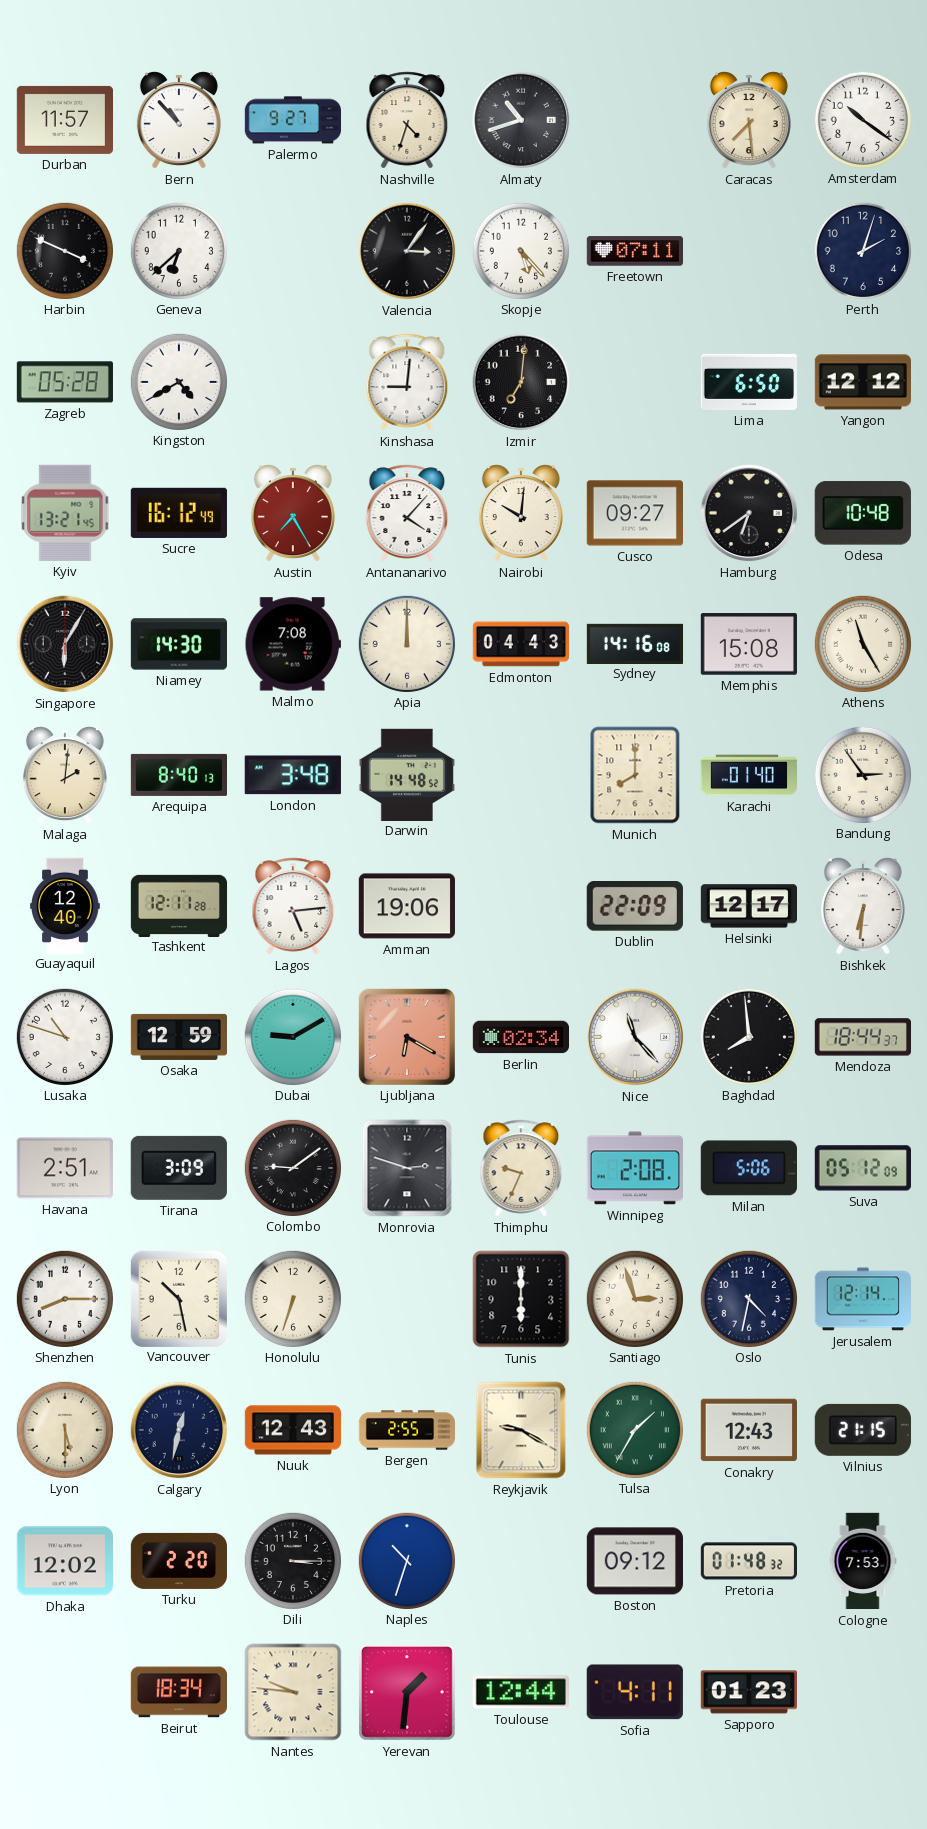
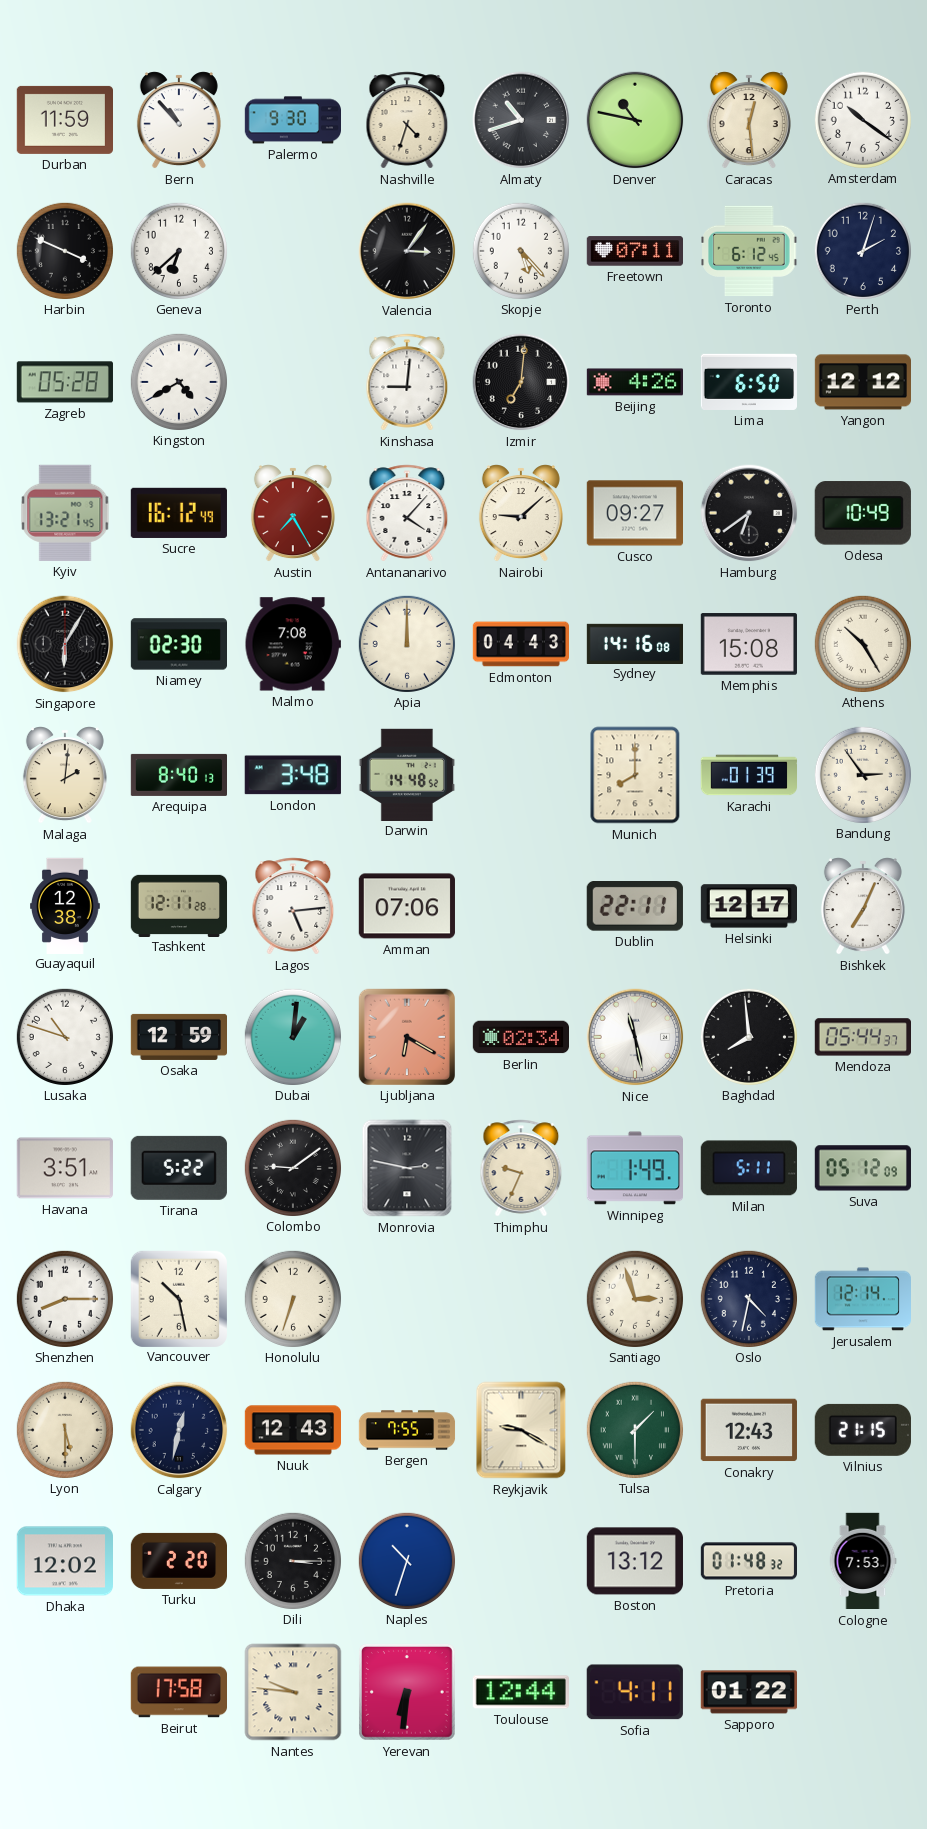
Durban: 11:57 -> 11:59 (64, 120)
Palermo: 9:27 -> 9:30 (292, 120)
Denver: none -> 10:47 (635, 120)
Caracas: 7:29 -> 12:29 (749, 120)
Toronto: none -> 6:12 (749, 251)
Beijing: none -> 4:26 (634, 382)
Nairobi: 10:01 -> 9:08 (521, 513)
Odesa: 10:48 -> 10:49 (863, 513)
Niamey: 14:30 -> 02:30 (178, 644)
Athens: 11:25 -> 10:25 (862, 643)
Karachi: 01:40 -> 01:39 (749, 775)
Guayaquil: 12:40 -> 12:38 (66, 905)
Amman: 19:06 -> 07:06 (407, 906)
Dublin: 22:09 -> 22:11 (635, 906)
Bishkek: 6:31 -> 7:04 (863, 906)
Dubai: 9:10 -> 1:01 (292, 1036)
Nice: 11:23 -> 11:28 (635, 1037)
Mendoza: 18:44 -> 05:44 (862, 1037)
Havana: 2:51 -> 3:51 (65, 1168)
Tirana: 3:09 -> 5:22 (179, 1168)
Monrovia: 2:48 -> 2:47 (407, 1168)
Winnipeg: 2:08 -> 1:49 (634, 1168)
Milan: 5:06 -> 5:11 (749, 1168)
Tunis: 6:00 -> none (521, 1299)
Bergen: 2:55 -> 7:55 (407, 1430)
Tulsa: 1:35 -> 1:30 (634, 1429)
Boston: 09:12 -> 13:12 (634, 1561)
Beirut: 18:34 -> 17:58 (178, 1692)
Yerevan: 1:31 -> 6:31 (408, 1693)
Sapporo: 01:23 -> 01:22 (748, 1692)
